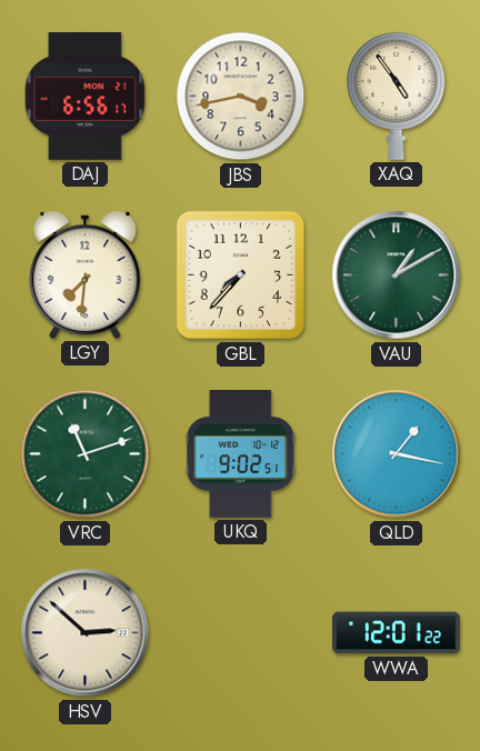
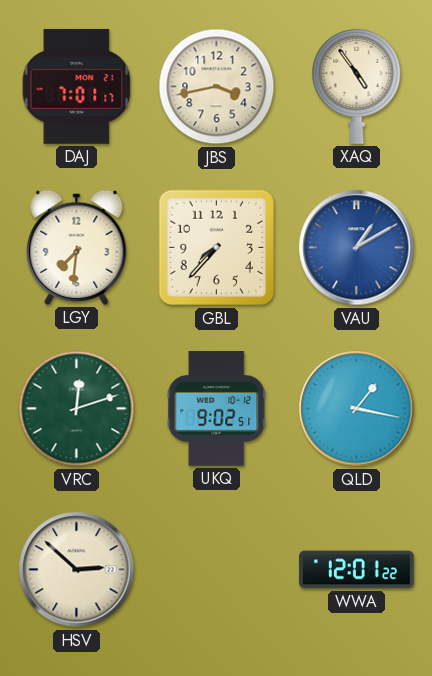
DAJ: 6:56 -> 7:01 (77, 86)
VAU dial: green -> blue (357, 248)
VRC: 11:12 -> 12:12 (77, 409)
